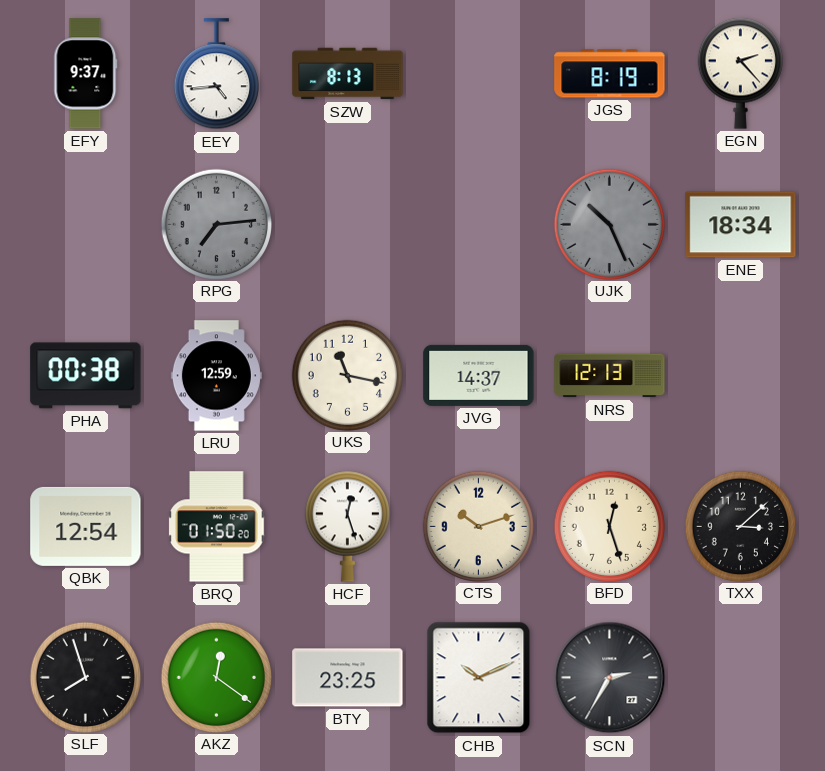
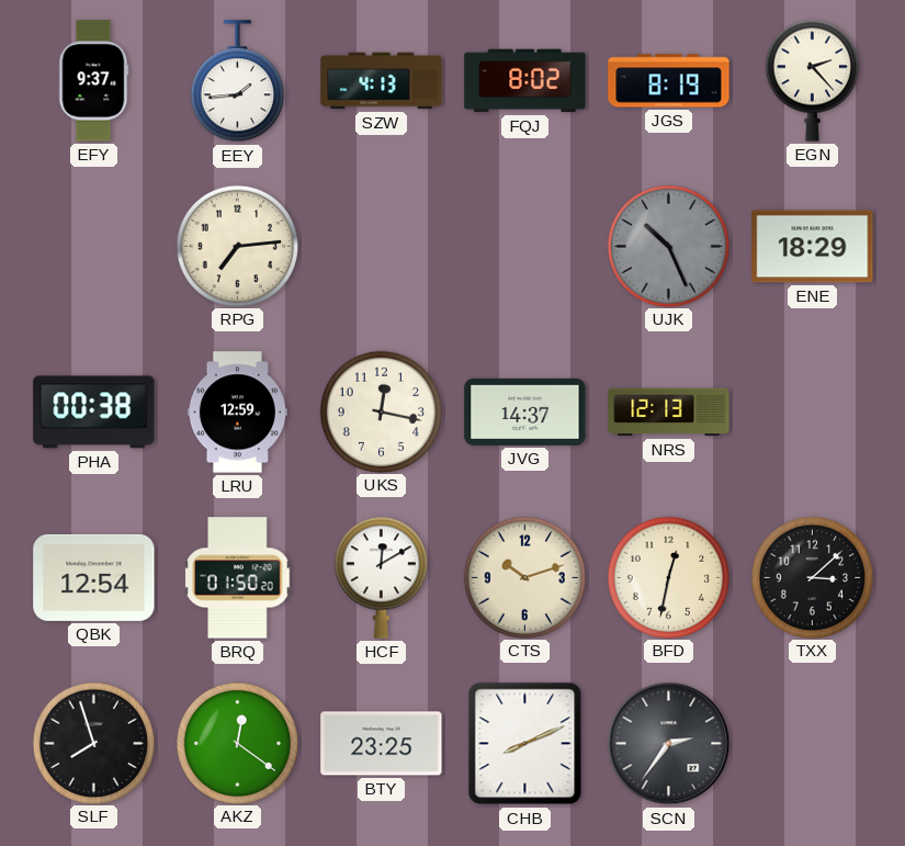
EEY: 4:44 -> 1:44 (237, 81)
SZW: 8:13 -> 4:13 (382, 81)
FQJ: none -> 8:02 (525, 81)
RPG dial: grey -> cream (237, 246)
ENE: 18:34 -> 18:29 (813, 247)
UKS: 11:17 -> 12:17 (381, 411)
HCF: 12:27 -> 12:10 (381, 577)
BFD: 12:27 -> 12:32 (668, 577)
CHB: 10:11 -> 8:11 (525, 744)
SCN: 2:35 -> 2:36 (669, 744)
